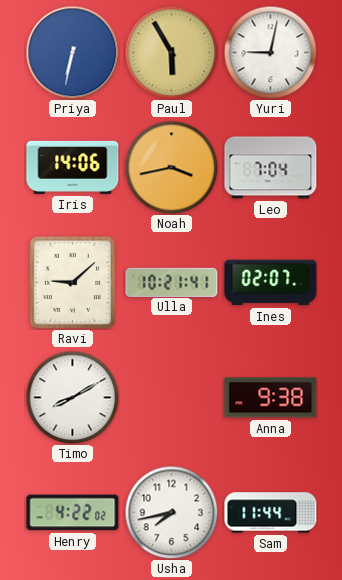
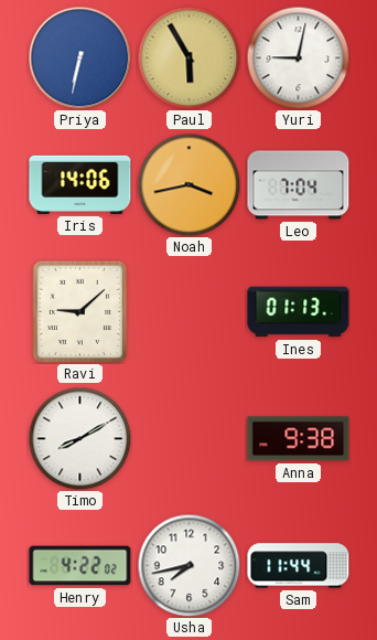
Ulla: 10:21 -> none (172, 282)
Ines: 02:07 -> 01:13 (299, 312)
